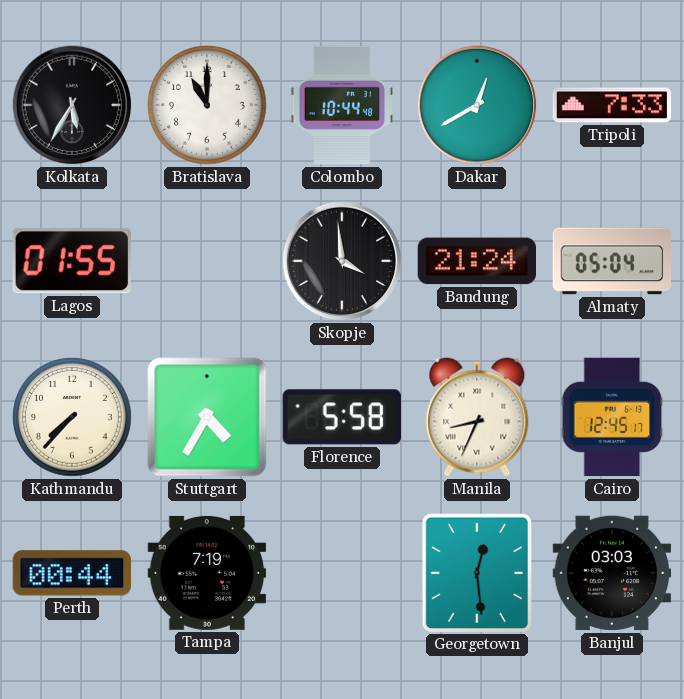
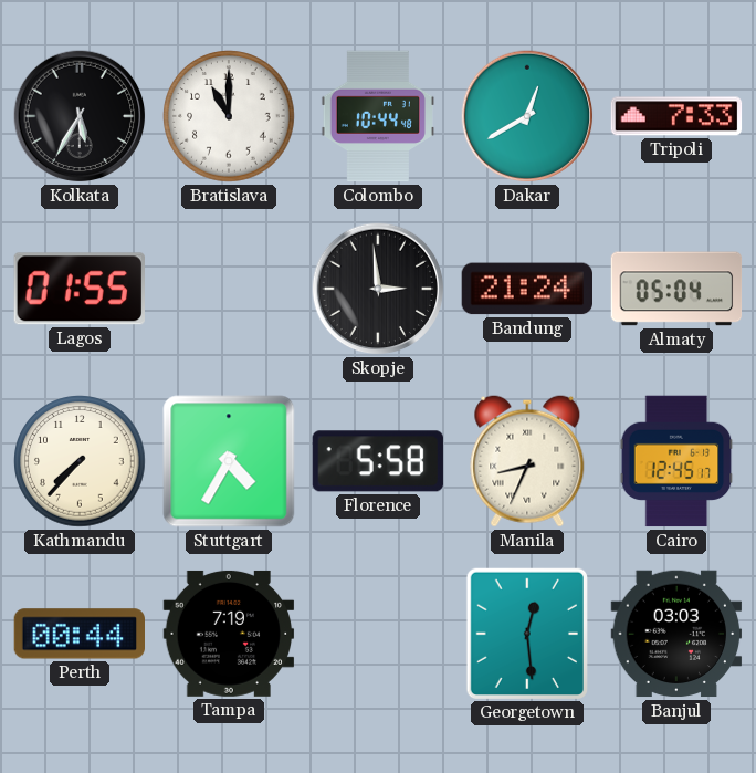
Skopje: 3:59 -> 2:59 (378, 289)
